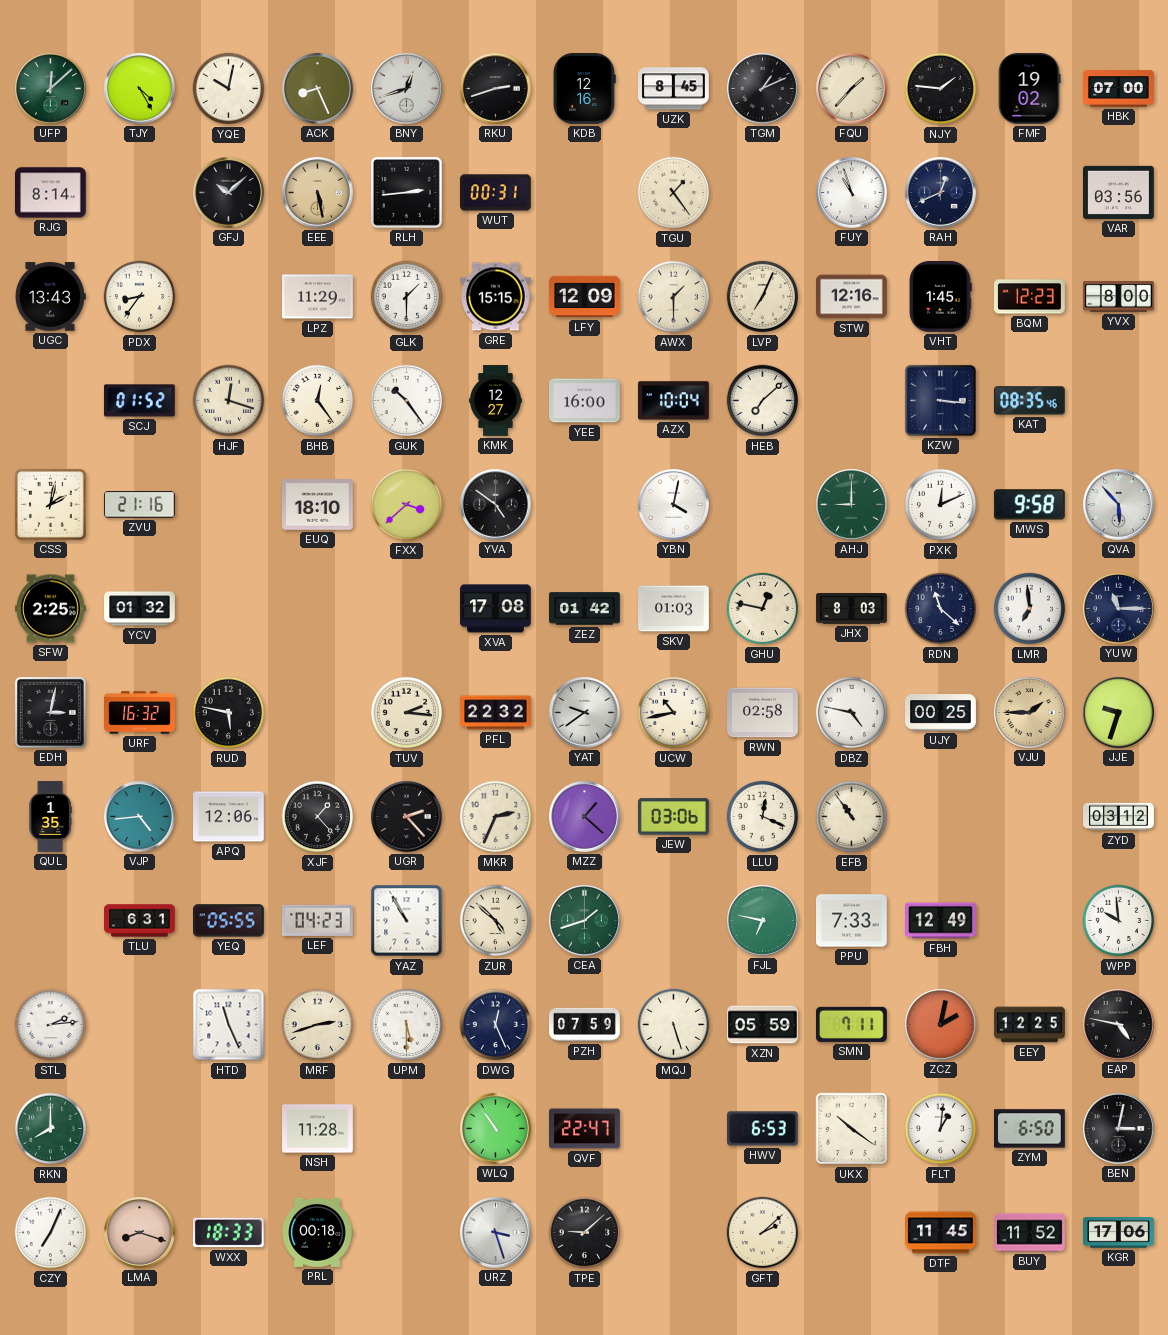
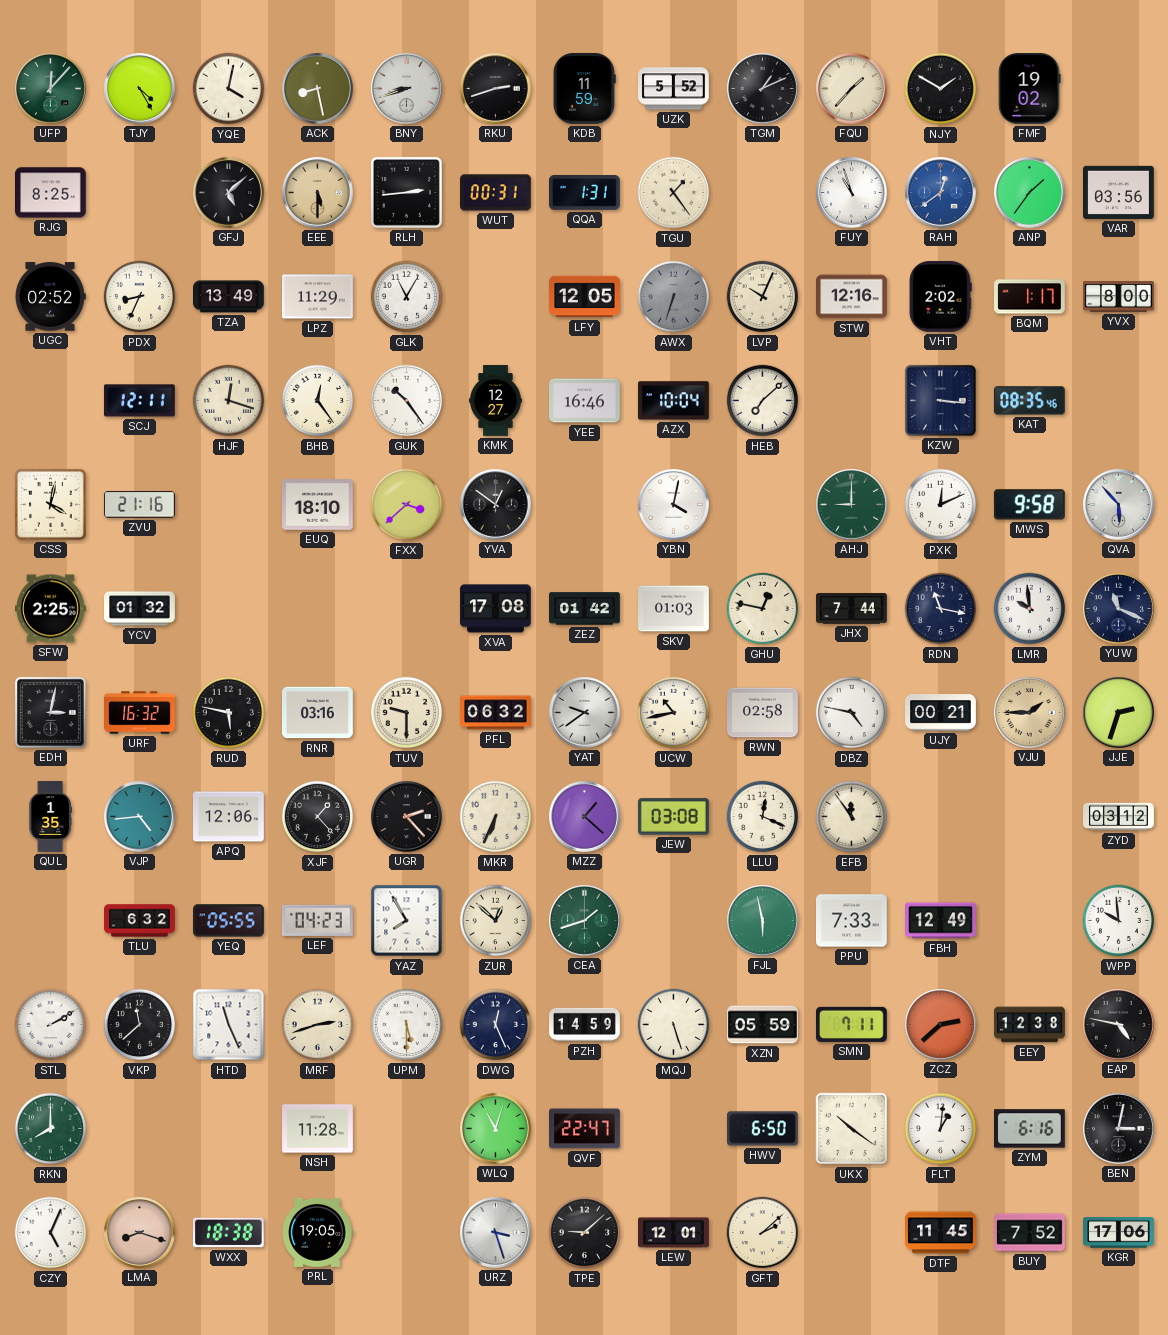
UFP: 12:08 -> 12:07 (51, 89)
YQE: 10:02 -> 4:02 (229, 89)
ACK: 8:26 -> 8:28 (318, 89)
BNY: 12:42 -> 8:42 (407, 89)
KDB: 12:16 -> 11:59 (584, 89)
UZK: 8:45 -> 5:52 (674, 89)
NJY: 1:46 -> 1:50 (941, 89)
HBK: 07:00 -> none (1119, 89)
RJG: 8:14 -> 8:25 (51, 193)
GFJ: 10:08 -> 5:08 (229, 193)
EEE: 5:28 -> 5:30 (318, 193)
QQA: none -> 1:31 (585, 193)
RAH: 12:41 -> 12:39 (941, 193)
RAH dial: navy -> blue (941, 193)
ANP: none -> 1:36 (1030, 193)
UGC: 13:43 -> 02:52 (50, 297)
PDX: 8:36 -> 8:34 (140, 297)
TZA: none -> 13:49 (229, 297)
GLK: 1:30 -> 11:05 (407, 297)
GRE: 15:15 -> none (496, 297)
LFY: 12:09 -> 12:05 (585, 297)
AWX: 1:30 -> 6:33 (674, 297)
AWX dial: cream -> grey (674, 297)
LVP: 7:04 -> 10:04 (763, 297)
VHT: 1:45 -> 2:02 (940, 297)
BQM: 12:23 -> 1:17 (1030, 297)
SCJ: 01:52 -> 12:11 (139, 401)
YEE: 16:00 -> 16:46 (585, 401)
CSS: 2:02 -> 4:02 (50, 504)
YVA: 4:51 -> 12:51 (496, 505)
JHX: 8:03 -> 7:44 (852, 609)
RDN: 11:22 -> 11:17 (941, 609)
LMR: 6:59 -> 9:59 (1030, 609)
YUW: 11:15 -> 11:19 (1119, 609)
RNR: none -> 03:16 (318, 713)
TUV: 2:16 -> 9:30 (407, 713)
PFL: 22:32 -> 06:32 (496, 713)
UJY: 00:25 -> 00:21 (941, 713)
JJE: 9:33 -> 2:33 (1119, 713)
MKR: 2:34 -> 6:34 (496, 817)
JEW: 03:06 -> 03:08 (674, 817)
EFB: 10:54 -> 11:54 (852, 817)
TLU: 6:31 -> 6:32 (140, 921)
YAZ: 10:55 -> 7:55 (407, 921)
ZUR: 4:52 -> 12:52 (496, 921)
FJL: 6:47 -> 5:58 (763, 921)
STL: 2:14 -> 2:10 (51, 1025)
VKP: none -> 11:38 (140, 1025)
PZH: 07:59 -> 14:59 (585, 1025)
ZCZ: 2:02 -> 2:38 (941, 1025)
EEY: 12:25 -> 12:38 (1030, 1025)
WLQ: 10:54 -> 11:03 (496, 1129)
HWV: 6:53 -> 6:50 (763, 1129)
ZYM: 6:50 -> 6:16 (1030, 1129)
CZY: 7:04 -> 5:04 (51, 1233)
WXX: 18:33 -> 18:38 (228, 1233)
PRL: 00:18 -> 19:05 (317, 1232)
LEW: none -> 12:01 (674, 1233)
BUY: 11:52 -> 7:52 (1030, 1233)
